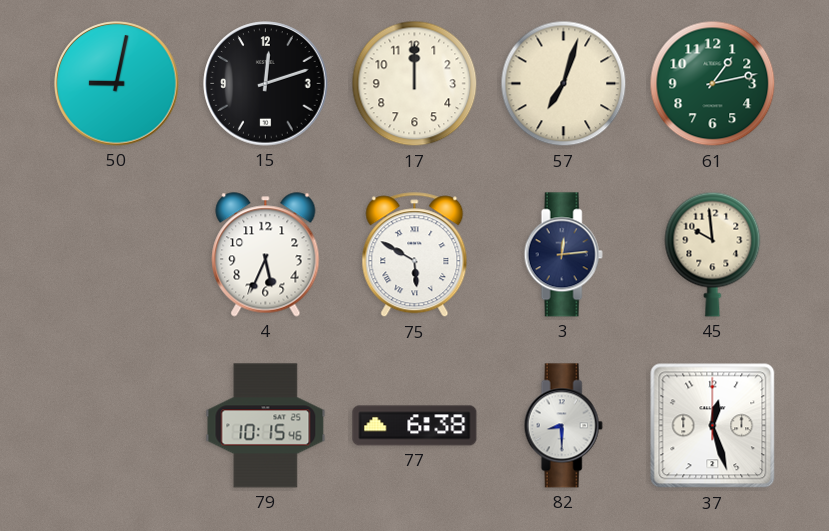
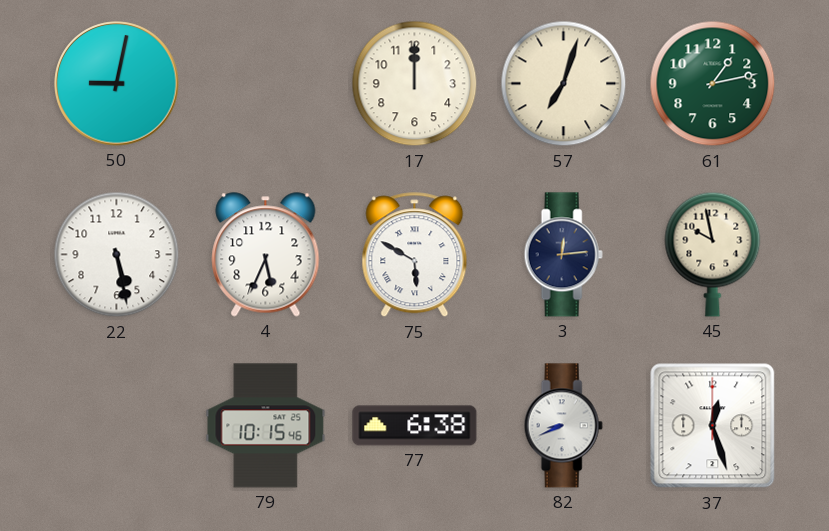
15: 12:12 -> none (266, 84)
22: none -> 5:28 (117, 255)
45: 9:59 -> 9:58 (713, 254)
82: 8:30 -> 8:41 (563, 426)
